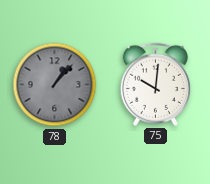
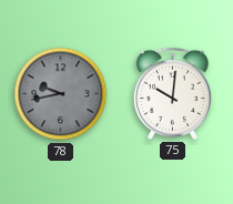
78: 1:07 -> 9:43 (61, 94)
